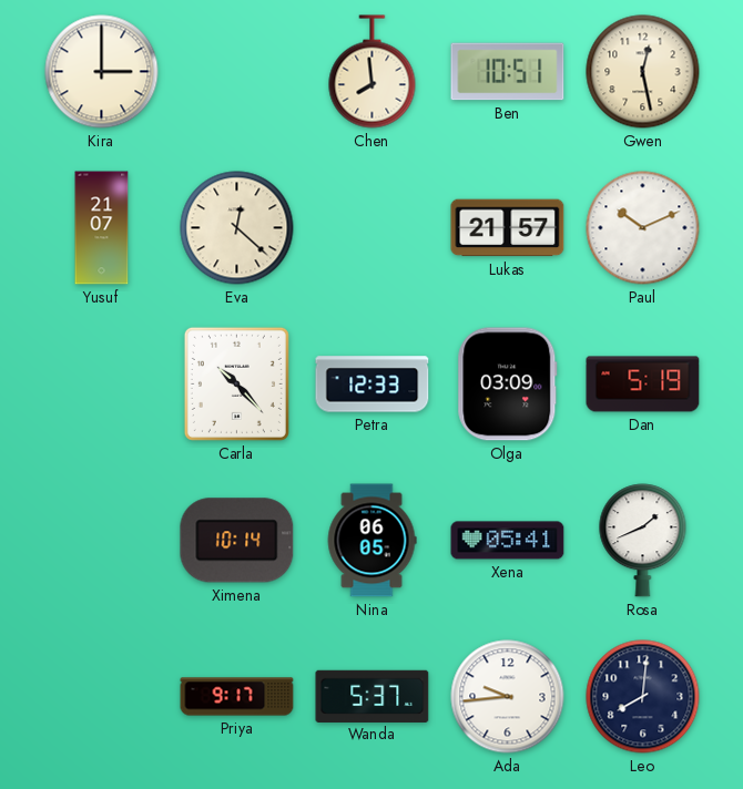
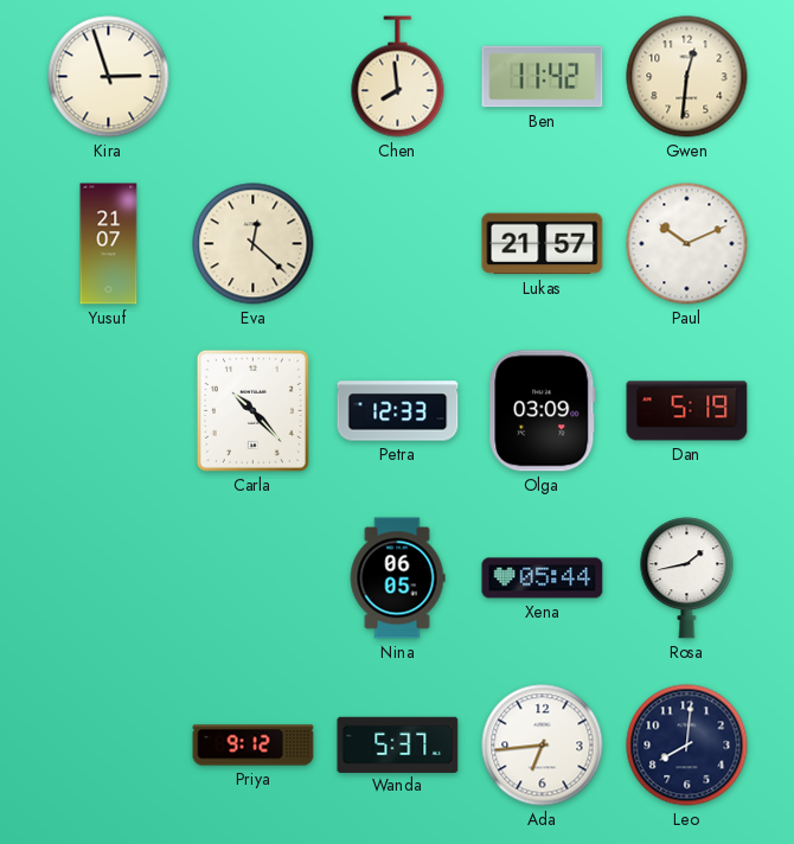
Kira: 3:00 -> 2:57 (109, 77)
Ben: 10:51 -> 11:42 (543, 77)
Gwen: 12:28 -> 12:31 (687, 77)
Ximena: 10:14 -> none (237, 541)
Xena: 05:41 -> 05:44 (543, 578)
Rosa: 1:41 -> 1:43 (687, 578)
Priya: 9:17 -> 9:12 (254, 746)
Ada: 9:44 -> 6:44 (543, 746)
